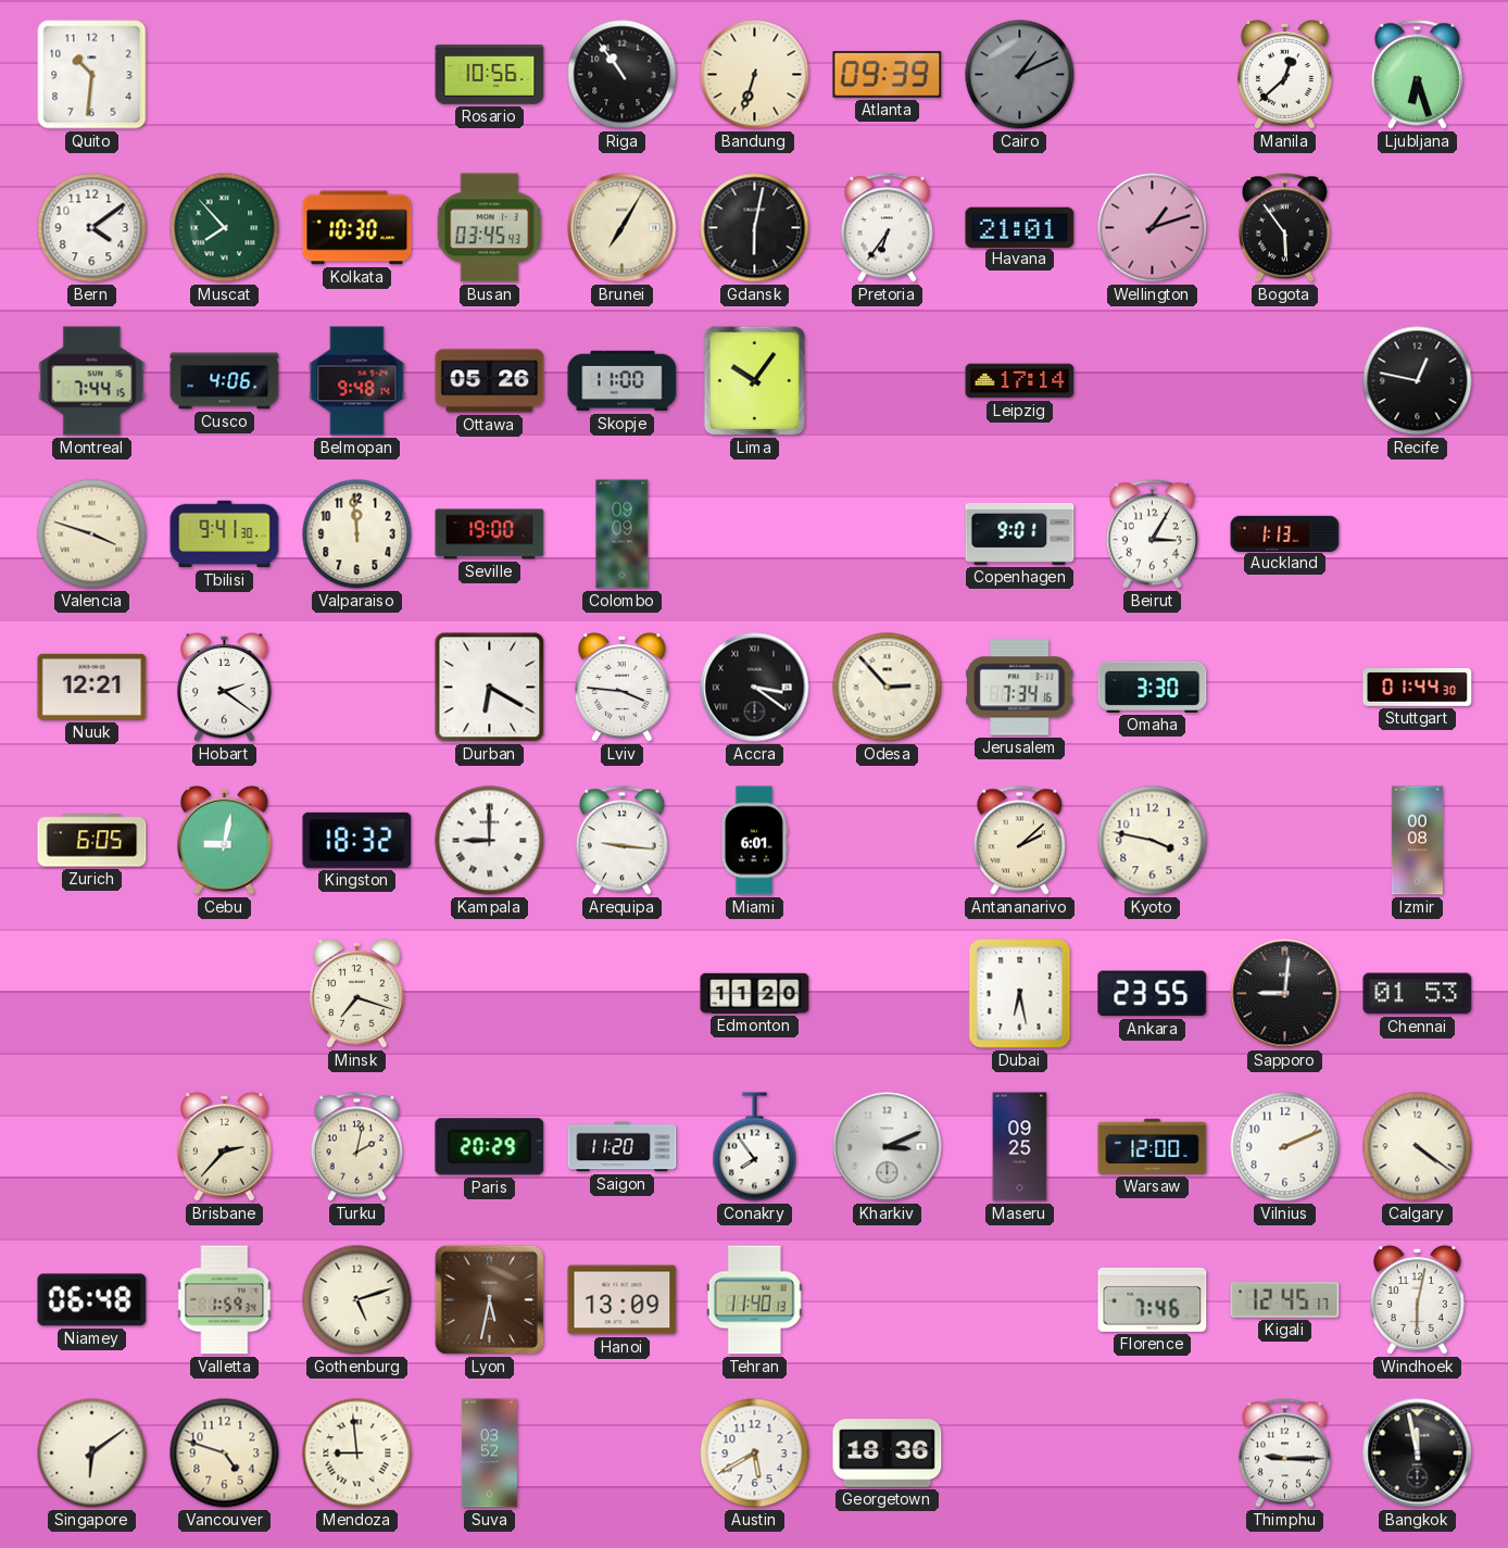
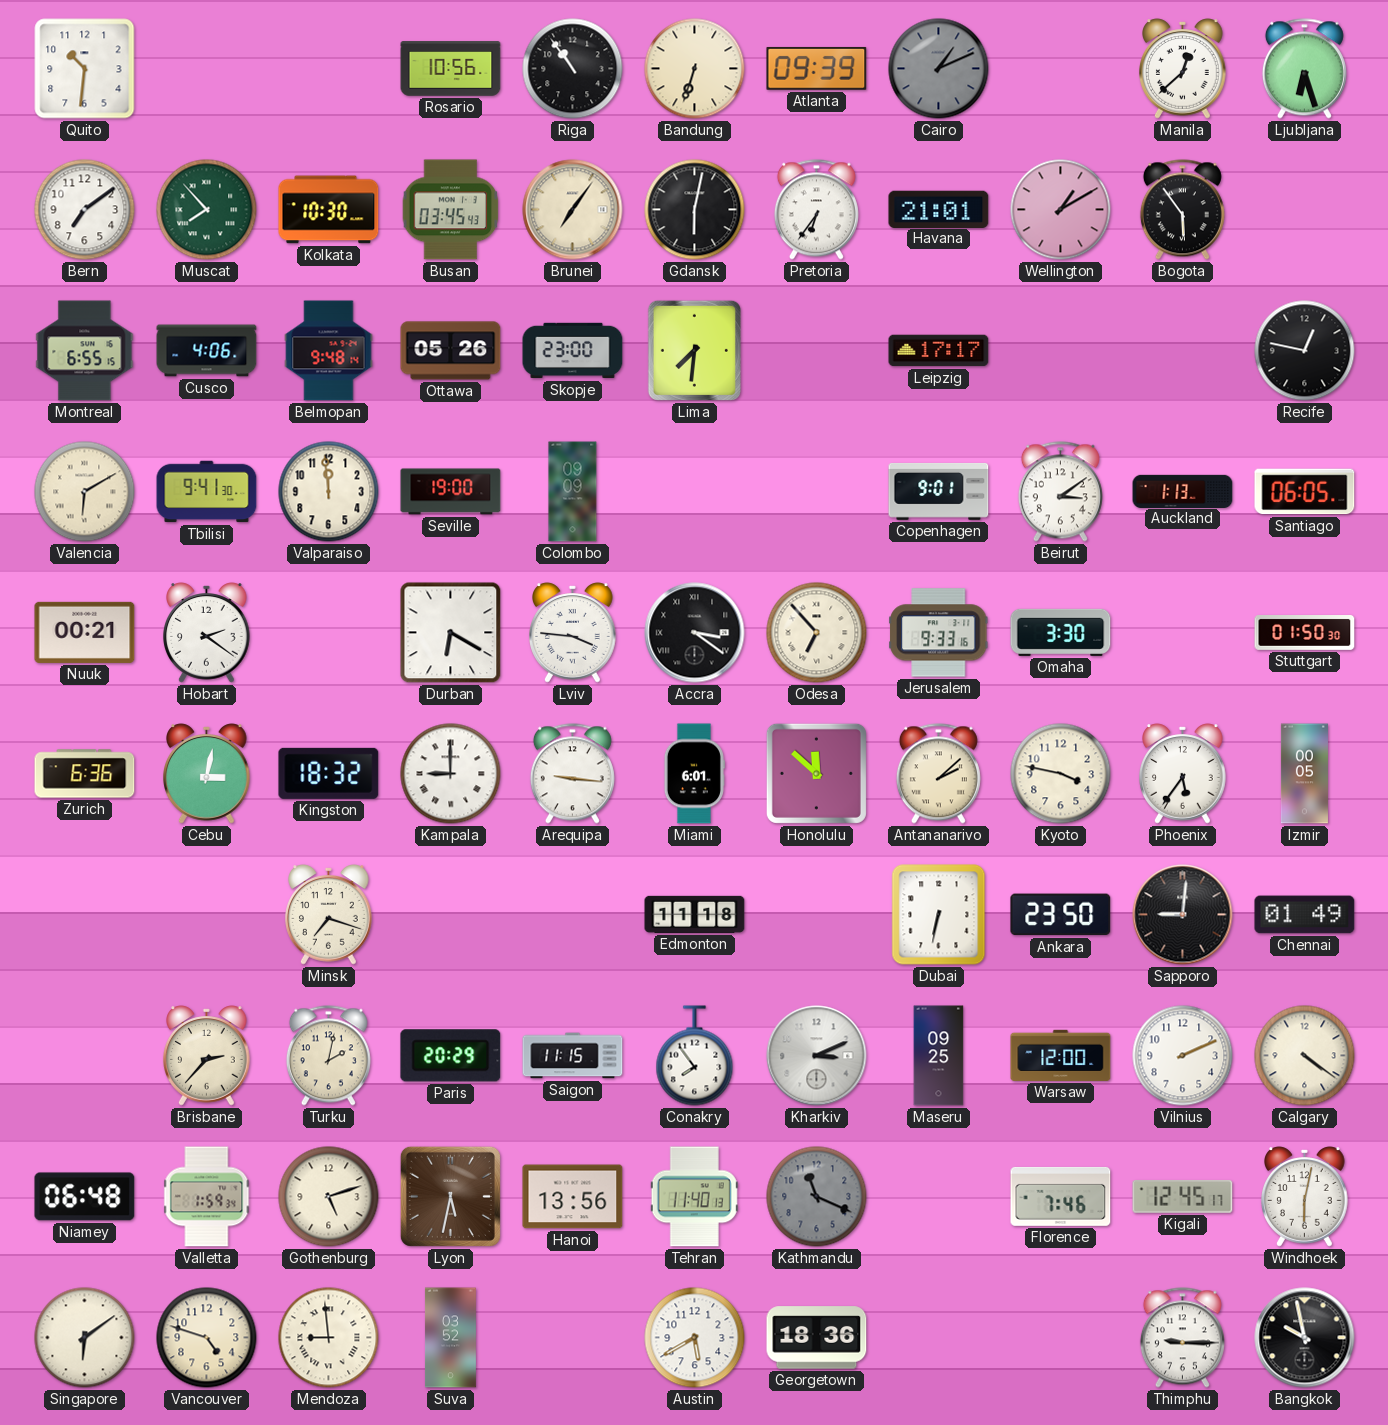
Bern: 4:09 -> 7:09 (85, 210)
Brunei: 7:05 -> 7:06 (573, 210)
Wellington: 1:12 -> 1:10 (1061, 210)
Montreal: 7:44 -> 6:55 (85, 351)
Skopje: 11:00 -> 23:00 (573, 351)
Lima: 10:06 -> 7:31 (694, 350)
Leipzig: 17:14 -> 17:17 (939, 351)
Valencia: 3:48 -> 6:10 (85, 492)
Beirut: 3:05 -> 3:09 (1060, 492)
Santiago: none -> 06:05 (1305, 492)
Nuuk: 12:21 -> 00:21 (85, 632)
Odesa: 2:53 -> 6:53 (817, 633)
Jerusalem: 7:34 -> 9:33 (939, 633)
Stuttgart: 01:44 -> 01:50 (1305, 633)
Zurich: 6:05 -> 6:36 (85, 774)
Cebu: 9:02 -> 3:02 (207, 774)
Honolulu: none -> 11:52 (816, 773)
Phoenix: none -> 5:36 (1183, 774)
Izmir: 00:08 -> 00:05 (1304, 774)
Edmonton: 11:20 -> 11:18 (695, 914)
Dubai: 6:28 -> 6:32 (939, 915)
Ankara: 23:55 -> 23:50 (1061, 915)
Chennai: 01:53 -> 01:49 (1305, 915)
Saigon: 11:20 -> 11:15 (573, 1056)
Hanoi: 13:09 -> 13:56 (573, 1197)
Kathmandu: none -> 11:19 (817, 1197)
Bangkok: 11:58 -> 9:58 (1305, 1338)
